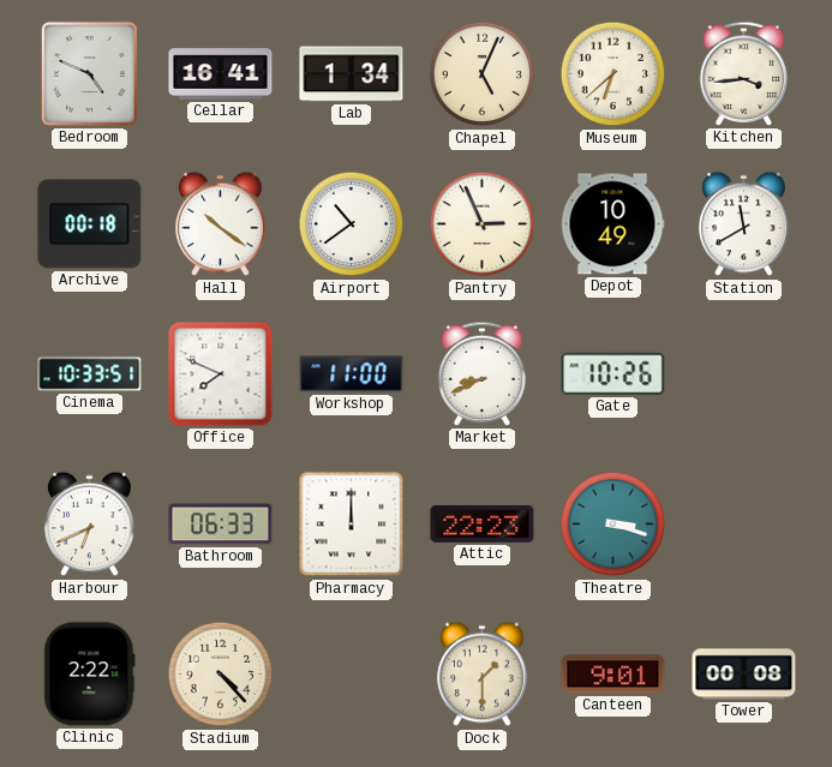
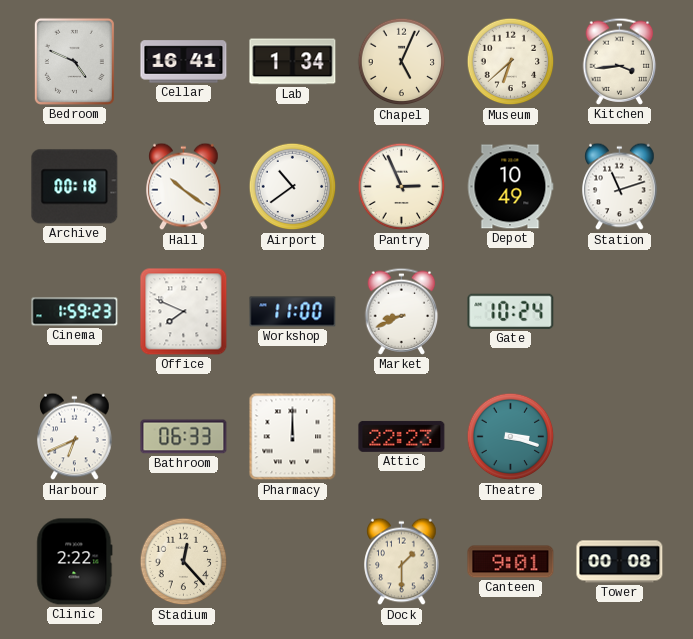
Station: 11:40 -> 11:12 (620, 187)
Cinema: 10:33 -> 1:59 (75, 312)
Gate: 10:26 -> 10:24 (511, 311)
Stadium: 4:23 -> 12:23 (184, 562)
